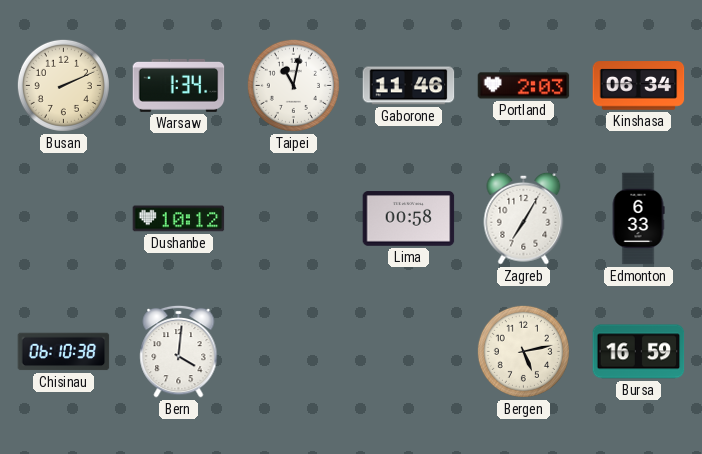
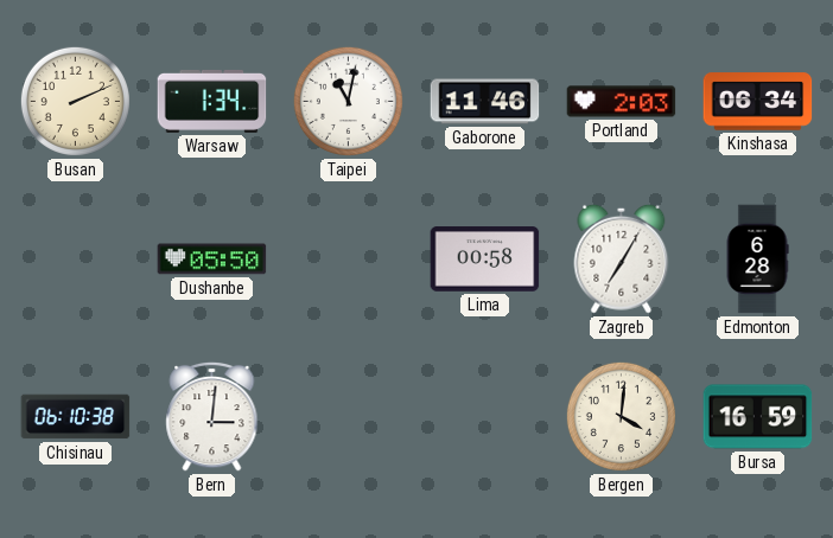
Dushanbe: 10:12 -> 05:50 (212, 260)
Edmonton: 6:33 -> 6:28 (757, 260)
Bern: 4:01 -> 3:01 (212, 416)
Bergen: 5:13 -> 4:01 (621, 416)
